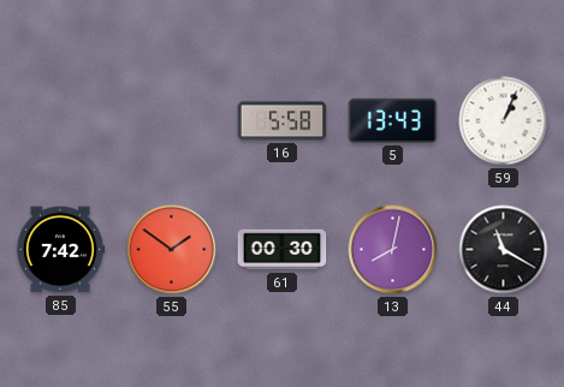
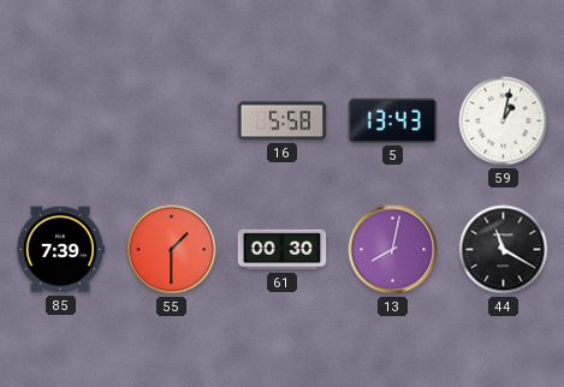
59: 1:04 -> 1:02 (504, 121)
85: 7:42 -> 7:39 (60, 250)
55: 1:51 -> 1:30 (172, 250)
